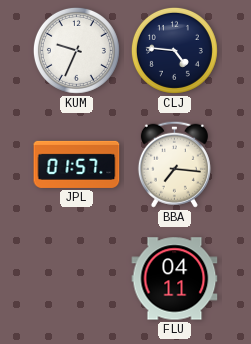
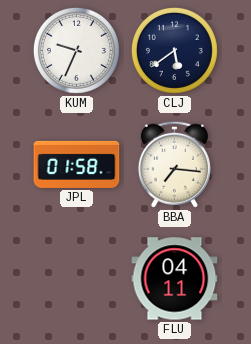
CLJ: 4:46 -> 5:39 (174, 50)
JPL: 01:57 -> 01:58 (77, 164)
